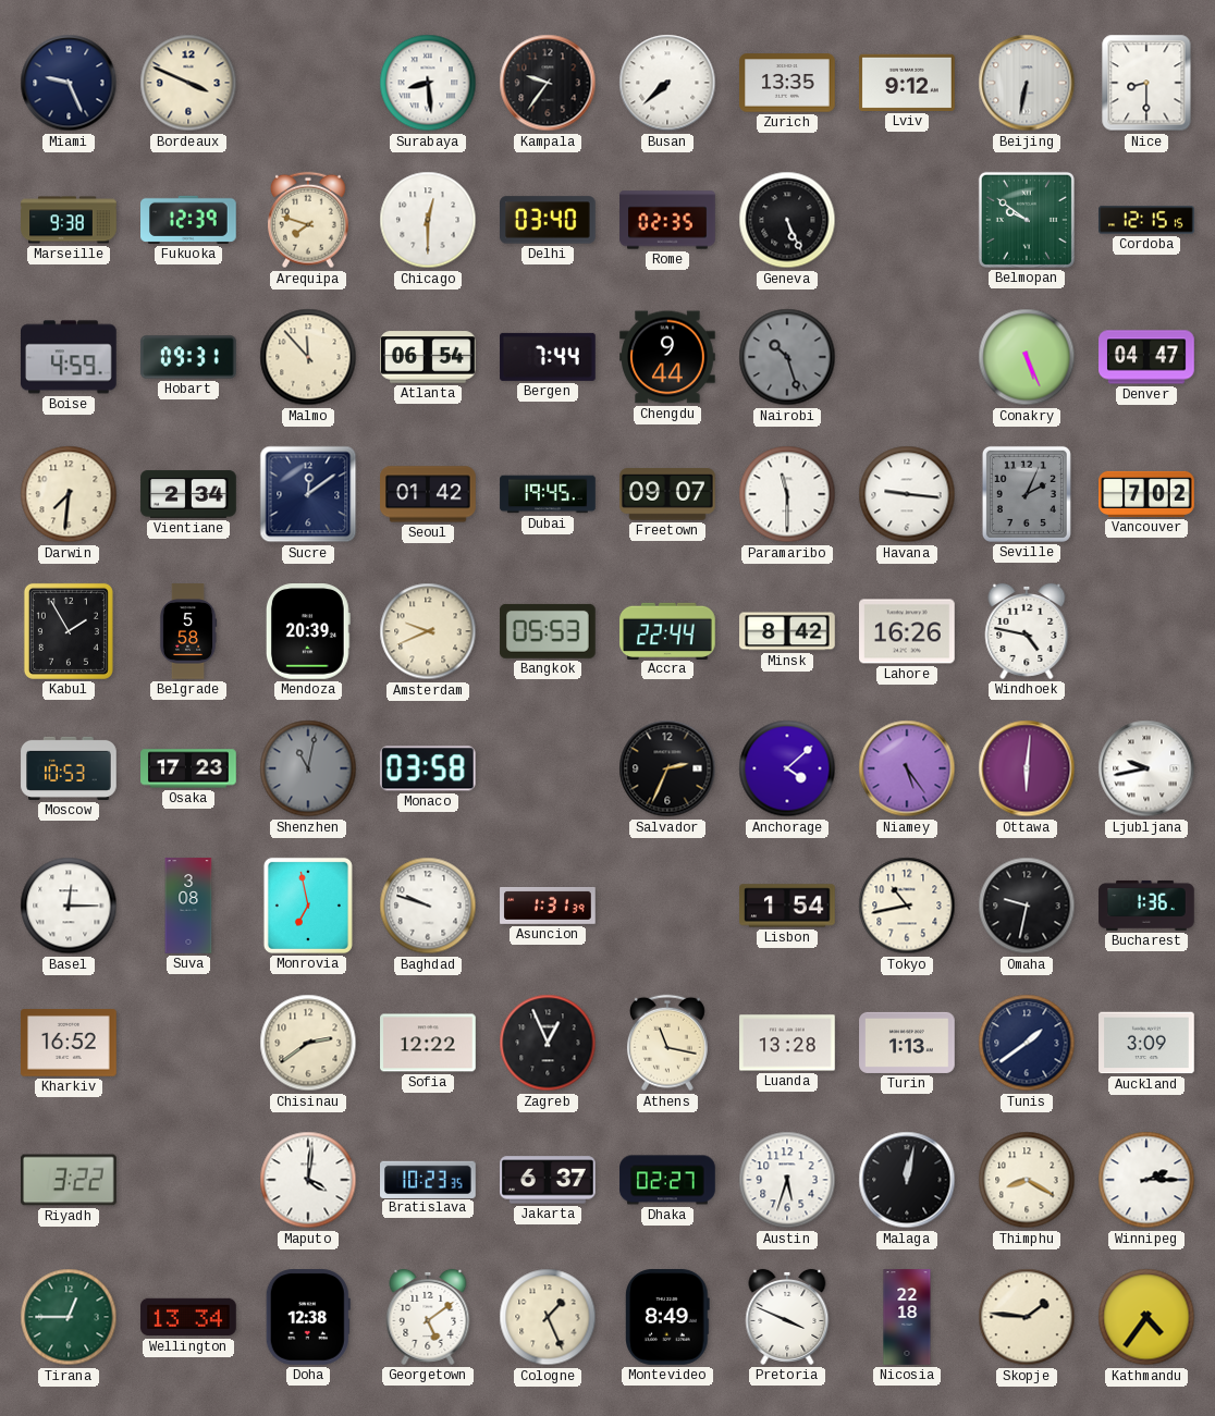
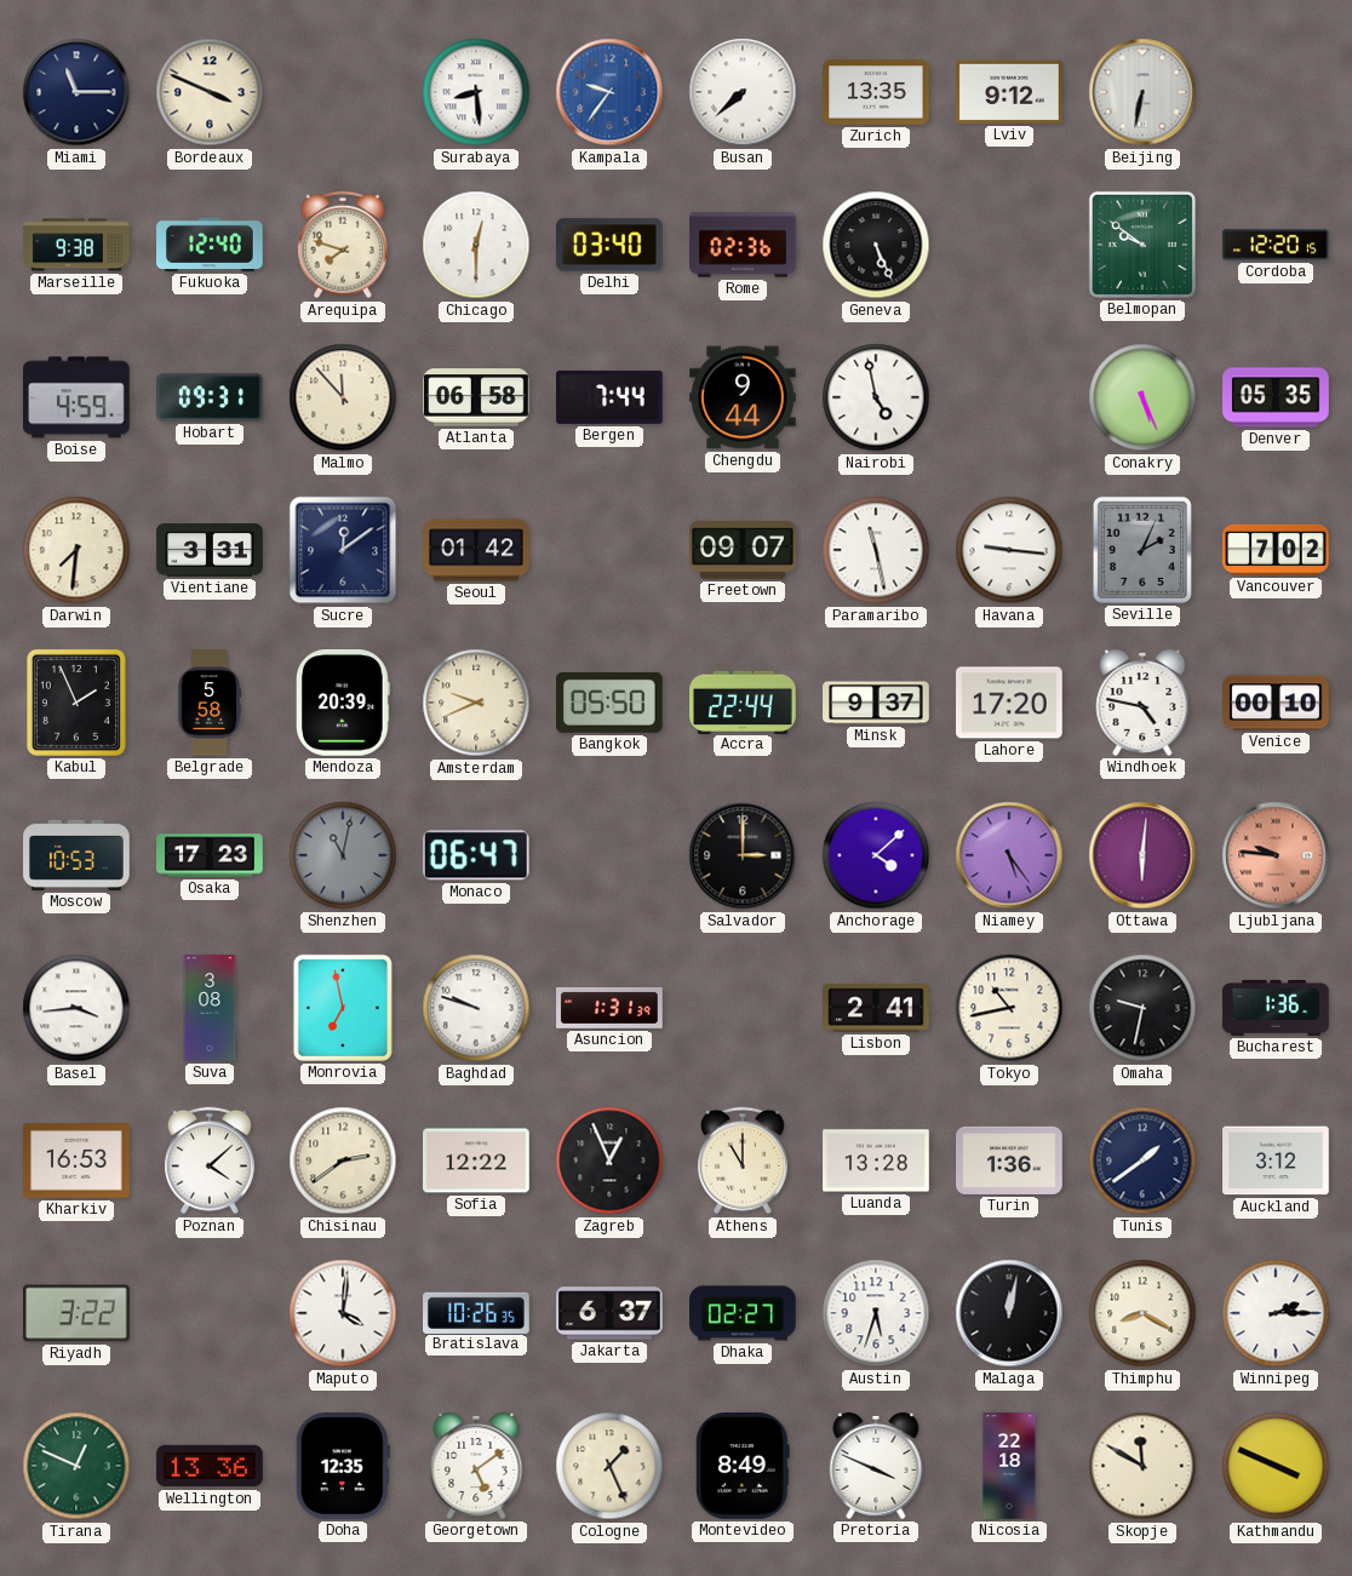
Miami: 9:26 -> 11:15 (76, 92)
Kampala dial: black -> blue (609, 92)
Nice: 8:30 -> none (1146, 83)
Fukuoka: 12:39 -> 12:40 (211, 245)
Rome: 02:35 -> 02:36 (743, 245)
Cordoba: 12:15 -> 12:20 (1276, 245)
Atlanta: 06:54 -> 06:58 (477, 397)
Nairobi: 10:27 -> 4:58 (876, 397)
Nairobi dial: grey -> white (876, 397)
Denver: 04:47 -> 05:35 (1276, 397)
Vientiane: 2:34 -> 3:31 (210, 550)
Dubai: 19:45 -> none (548, 494)
Paramaribo: 11:30 -> 11:28 (876, 550)
Kabul: 1:55 -> 1:56 (76, 703)
Bangkok: 05:53 -> 05:50 (611, 703)
Minsk: 8:42 -> 9:37 (876, 703)
Lahore: 16:26 -> 17:20 (1010, 703)
Venice: none -> 00:10 (1276, 703)
Monaco: 03:58 -> 06:47 (476, 855)
Salvador: 2:34 -> 3:00 (743, 855)
Ljubljana: 9:43 -> 9:46 (1276, 855)
Ljubljana dial: white -> salmon (1276, 855)
Basel: 12:15 -> 3:44 (76, 1008)
Lisbon: 1:54 -> 2:41 (876, 1008)
Kharkiv: 16:52 -> 16:53 (76, 1160)
Poznan: none -> 4:08 (210, 1160)
Athens: 11:17 -> 11:00 (743, 1160)
Turin: 1:13 -> 1:36 (1009, 1160)
Auckland: 3:09 -> 3:12 (1276, 1160)
Bratislava: 10:23 -> 10:26 (477, 1312)
Tirana: 12:45 -> 12:49 (76, 1466)
Wellington: 13:34 -> 13:36 (210, 1466)
Doha: 12:38 -> 12:35 (343, 1467)
Skopje: 1:46 -> 11:50 (1142, 1466)
Kathmandu: 4:36 -> 3:49 (1276, 1466)
